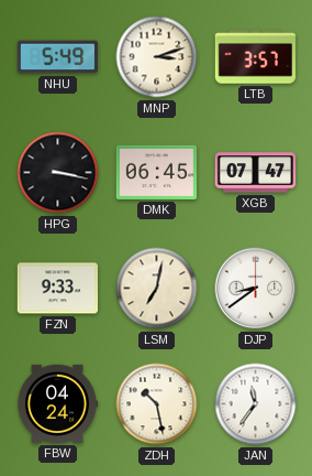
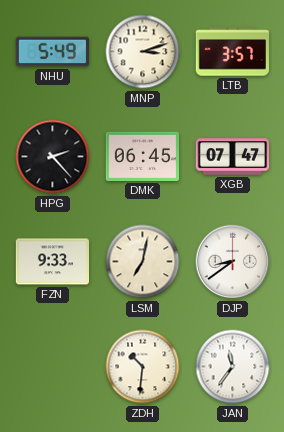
HPG: 3:17 -> 2:23 (53, 157)
FBW: 04:24 -> none (56, 403)
ZDH: 10:28 -> 10:31 (143, 367)
